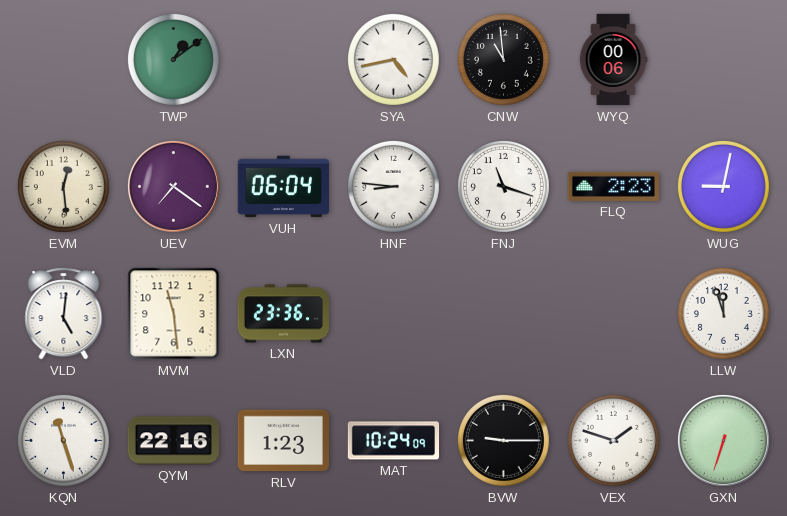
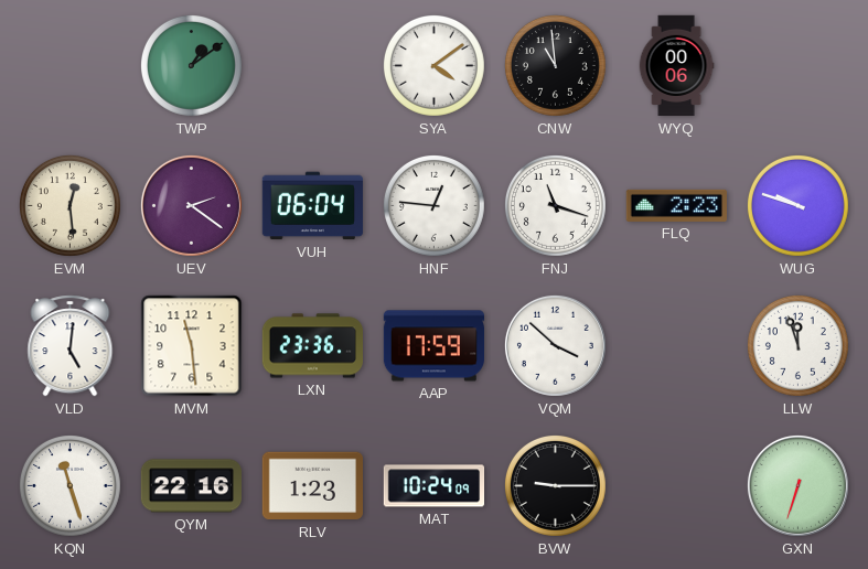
SYA: 4:43 -> 4:09 (433, 65)
UEV: 7:21 -> 2:21 (191, 205)
HNF: 8:46 -> 12:46 (433, 205)
WUG: 9:02 -> 9:48 (797, 205)
AAP: none -> 17:59 (435, 346)
VQM: none -> 3:52 (555, 345)
VEX: 1:48 -> none (613, 440)
